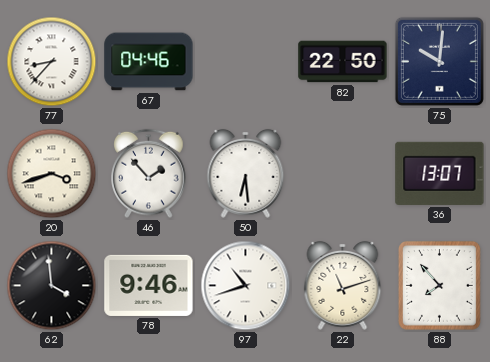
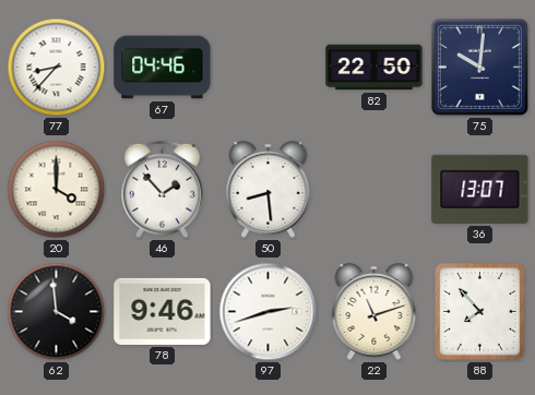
20: 3:42 -> 4:00 (57, 190)
50: 6:29 -> 8:29 (269, 189)
97: 10:42 -> 2:42 (269, 312)
